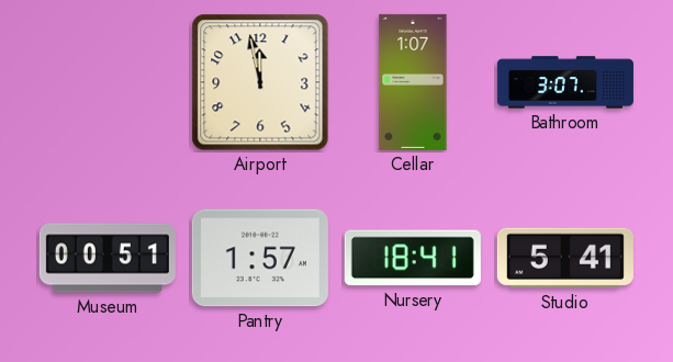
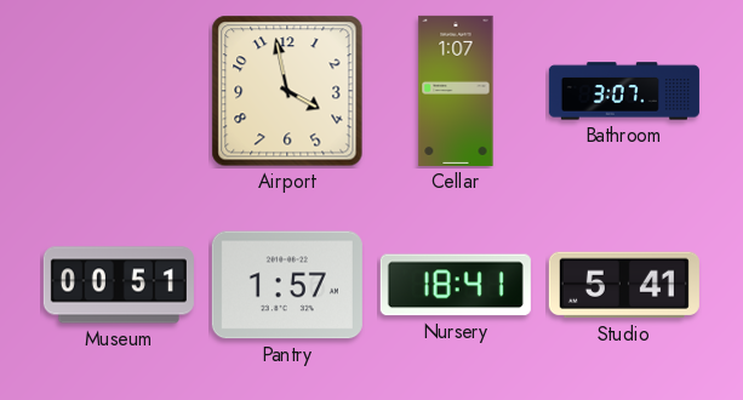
Airport: 11:58 -> 3:58 (287, 91)
